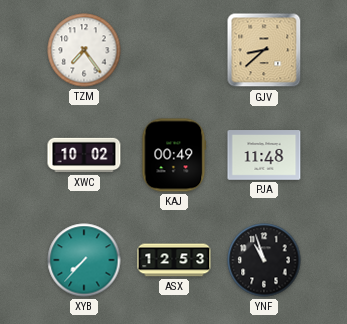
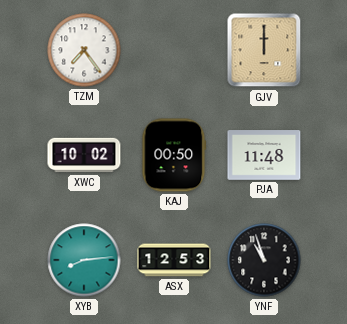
GJV: 8:38 -> 12:00 (264, 50)
KAJ: 00:49 -> 00:50 (174, 155)
XYB: 7:37 -> 8:14 (84, 260)
